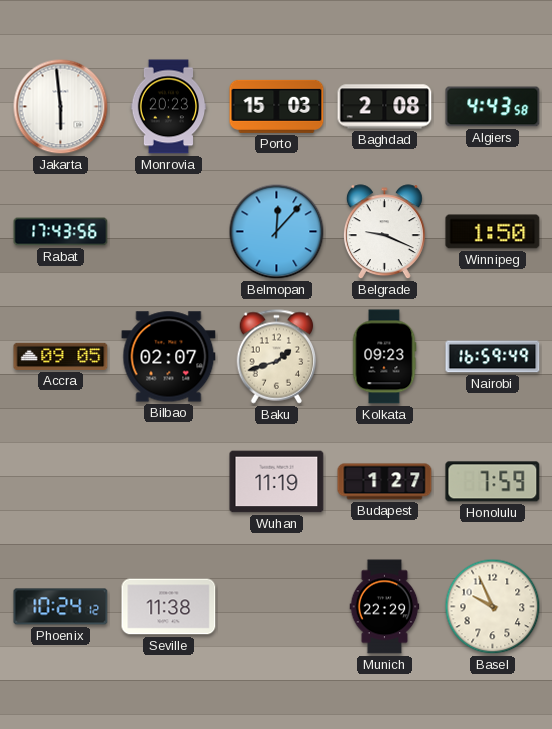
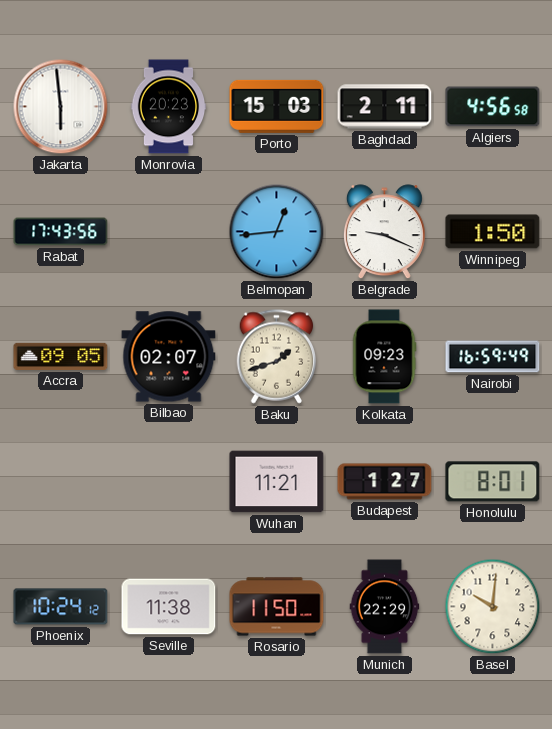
Baghdad: 2:08 -> 2:11 (385, 107)
Algiers: 4:43 -> 4:56 (493, 107)
Belmopan: 12:07 -> 12:44 (277, 232)
Wuhan: 11:19 -> 11:21 (277, 482)
Honolulu: 7:59 -> 8:01 (493, 482)
Rosario: none -> 11:50 (277, 607)
Basel: 9:56 -> 10:01 (493, 607)
